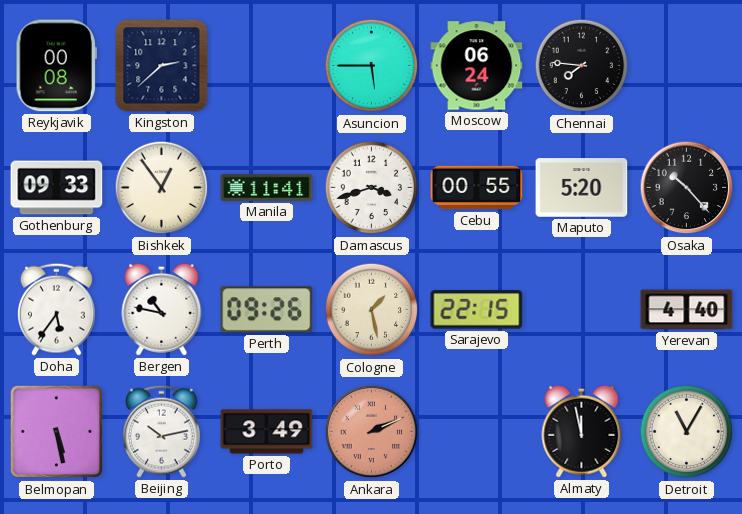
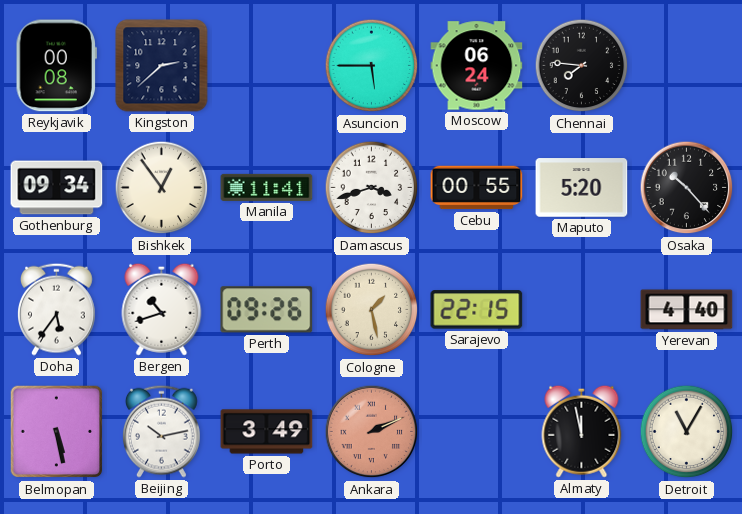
Gothenburg: 09:33 -> 09:34 (57, 188)
Bergen: 10:47 -> 10:42 (162, 309)
